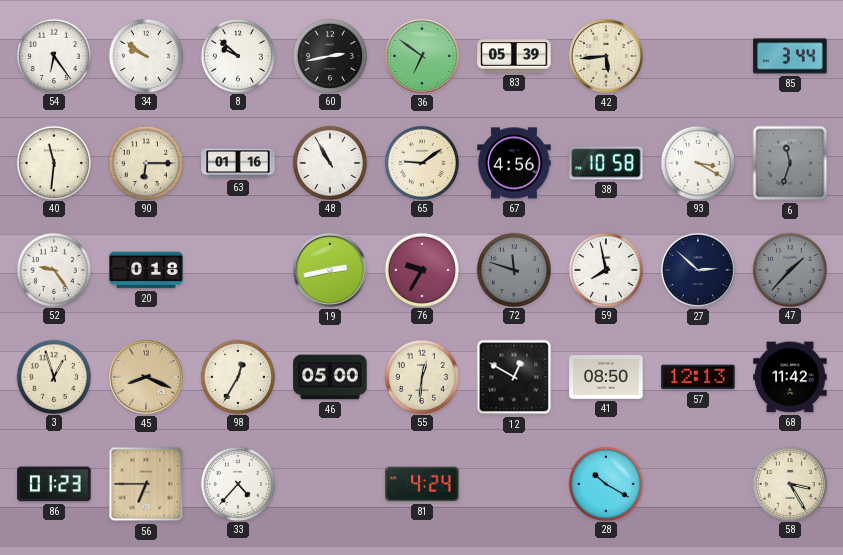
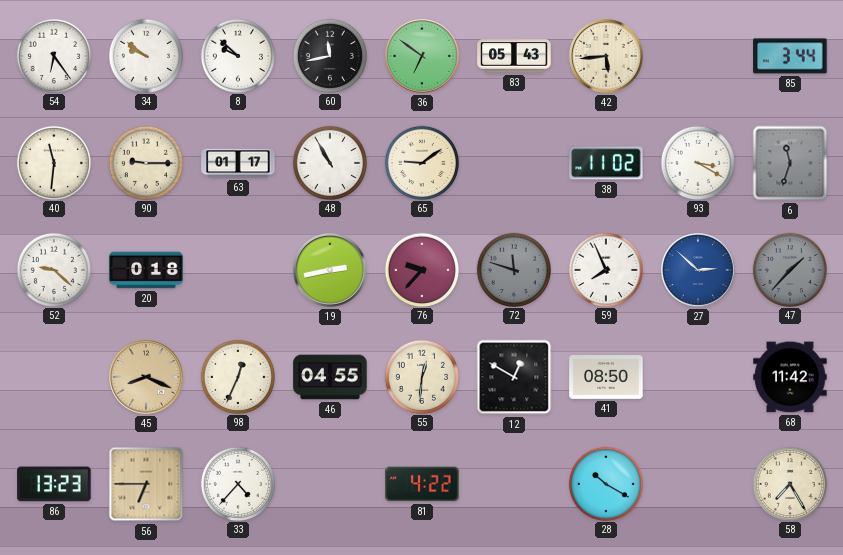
60: 2:43 -> 11:43 (329, 55)
83: 05:39 -> 05:43 (514, 56)
90: 6:15 -> 9:15 (145, 162)
63: 01:16 -> 01:17 (238, 163)
67: 4:56 -> none (514, 163)
38: 10:58 -> 11:02 (606, 163)
52: 9:24 -> 9:22 (53, 269)
76: 9:35 -> 9:37 (421, 269)
59: 7:58 -> 7:56 (605, 269)
27 dial: navy -> blue (699, 271)
3: 12:57 -> none (53, 376)
98: 12:35 -> 12:34 (237, 376)
46: 05:00 -> 04:55 (330, 377)
57: 12:13 -> none (698, 377)
86: 01:23 -> 13:23 (54, 484)
81: 4:24 -> 4:22 (422, 484)
58: 3:25 -> 7:25 (789, 483)
